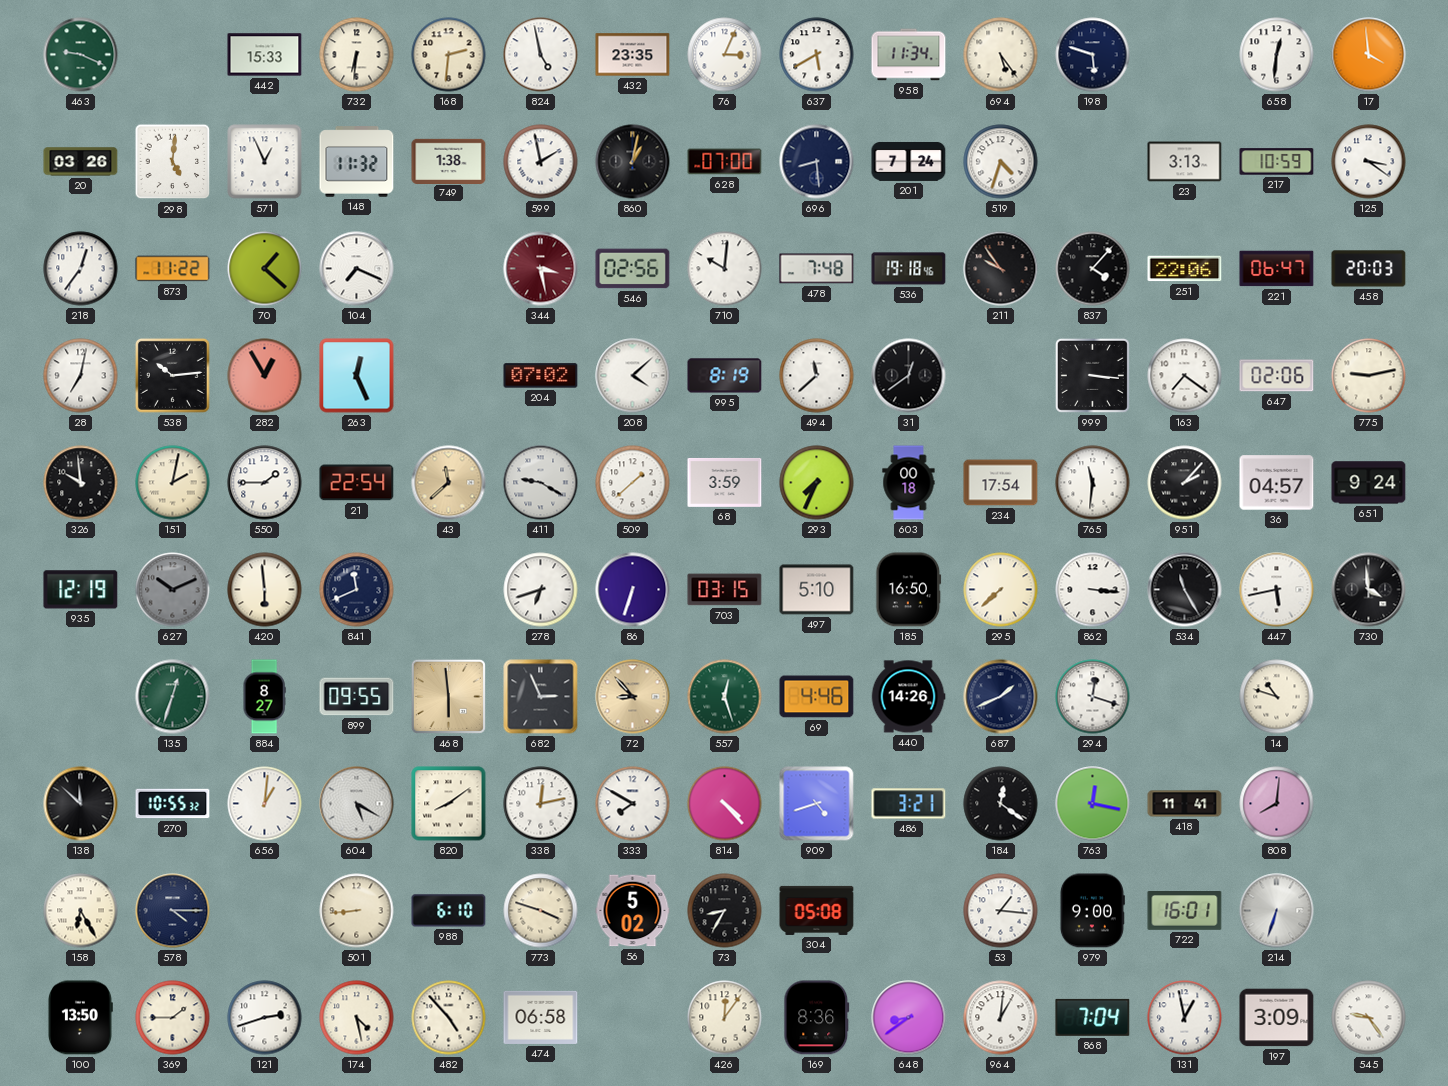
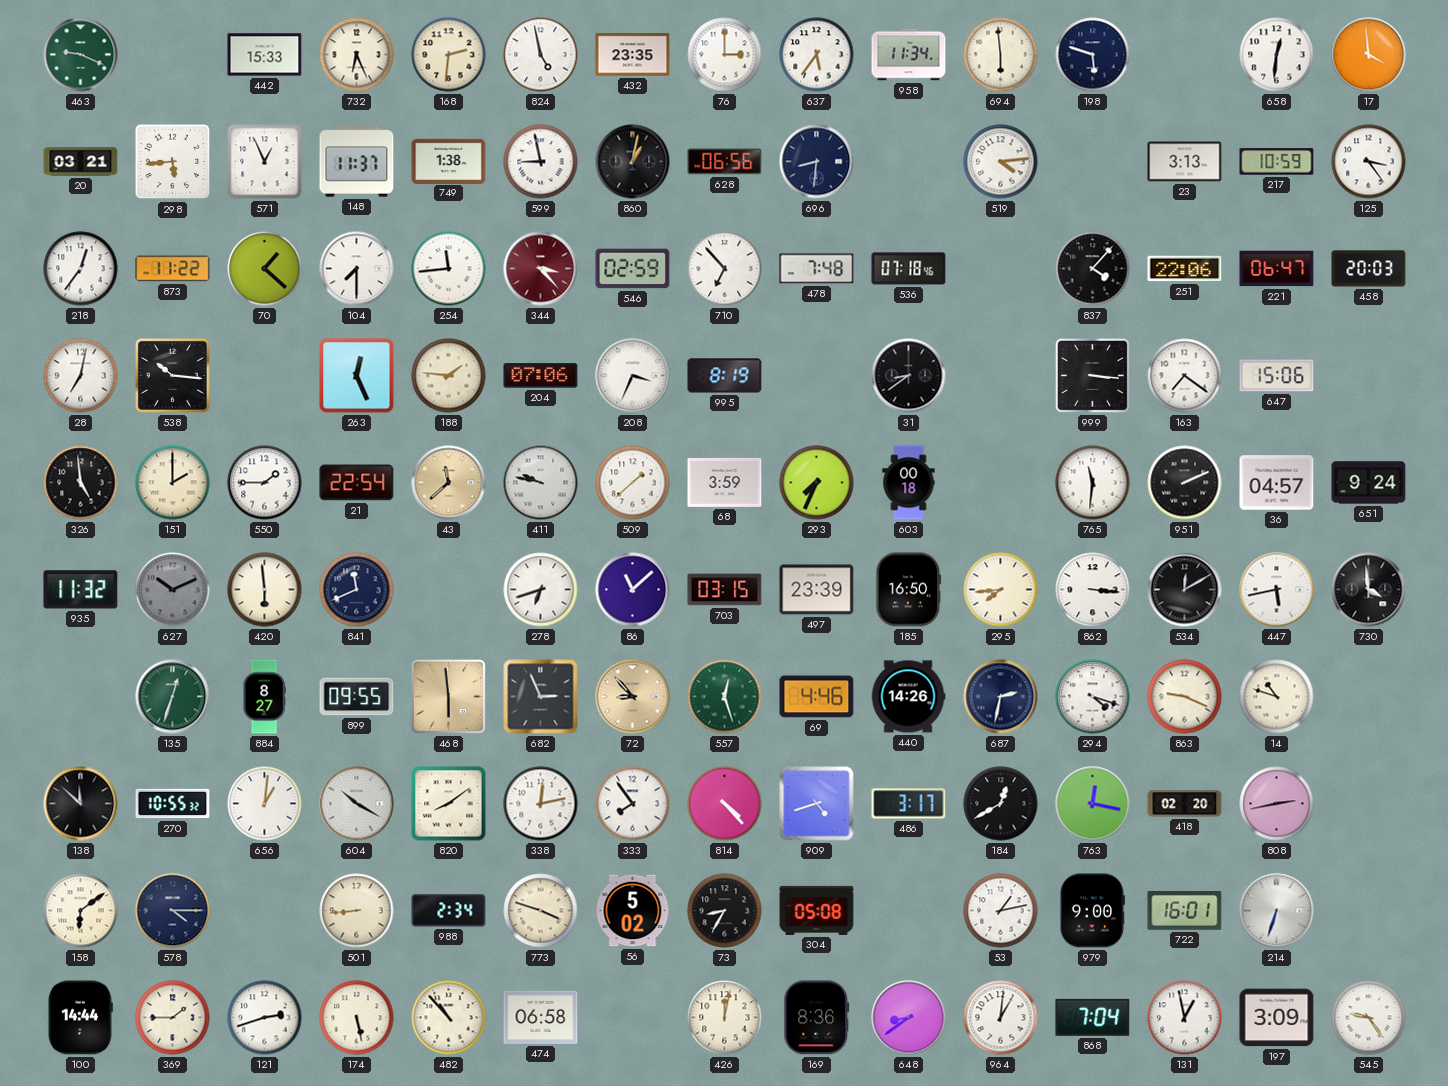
732: 6:31 -> 6:26 (357, 55)
76: 3:04 -> 3:00 (725, 55)
637: 5:40 -> 5:36 (817, 55)
694: 5:24 -> 5:59 (1001, 55)
20: 03:26 -> 03:21 (81, 162)
298: 5:01 -> 5:44 (173, 162)
148: 11:32 -> 11:37 (357, 162)
599: 1:58 -> 8:58 (541, 162)
628: 07:00 -> 06:56 (725, 162)
696: 8:29 -> 8:31 (817, 162)
201: 7:24 -> none (909, 161)
519: 4:33 -> 4:14 (1001, 162)
125: 3:21 -> 3:24 (1369, 162)
104: 7:19 -> 7:30 (357, 269)
254: none -> 11:44 (449, 269)
344: 3:28 -> 3:23 (541, 269)
546: 02:56 -> 02:59 (633, 269)
710: 10:01 -> 6:53 (725, 269)
536: 19:18 -> 07:18 (909, 269)
211: 9:54 -> none (1001, 269)
538: 10:14 -> 10:16 (172, 375)
282: 12:55 -> none (265, 376)
188: none -> 1:46 (449, 376)
204: 07:02 -> 07:06 (541, 376)
208: 4:08 -> 3:34 (633, 376)
494: 11:38 -> none (817, 376)
31: 12:39 -> 8:39 (909, 376)
647: 02:06 -> 15:06 (1277, 376)
775: 9:13 -> none (1369, 376)
326: 9:59 -> 4:59 (81, 483)
151: 2:02 -> 2:00 (173, 483)
411: 9:20 -> 9:47 (541, 483)
234: 17:54 -> none (1001, 483)
951: 2:07 -> 2:11 (1185, 483)
935: 12:19 -> 11:32 (81, 590)
86: 6:33 -> 11:08 (633, 590)
497: 5:10 -> 23:39 (817, 590)
295: 7:38 -> 7:44 (1001, 590)
534: 11:25 -> 12:10 (1185, 590)
687: 1:41 -> 2:32 (1001, 697)
294: 12:18 -> 4:18 (1093, 697)
863: none -> 9:19 (1185, 697)
604: 5:20 -> 10:20 (357, 804)
333: 7:50 -> 7:54 (633, 804)
486: 3:21 -> 3:17 (909, 804)
184: 12:21 -> 12:40 (1001, 804)
418: 11:41 -> 02:20 (1185, 804)
808: 8:01 -> 2:43 (1277, 804)
158: 6:25 -> 6:09 (81, 911)
988: 6:10 -> 2:34 (449, 911)
53: 1:16 -> 1:13 (1001, 911)
100: 13:50 -> 14:44 (80, 1018)
174: 4:28 -> 5:28 (357, 1018)
482: 4:53 -> 10:53 (449, 1018)
426: 12:06 -> 12:02 (725, 1018)
